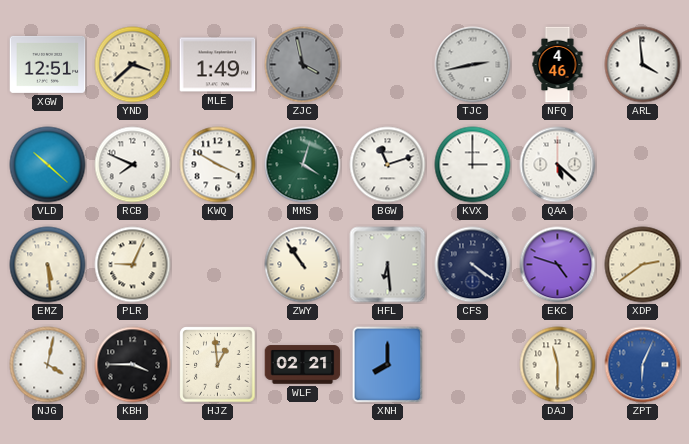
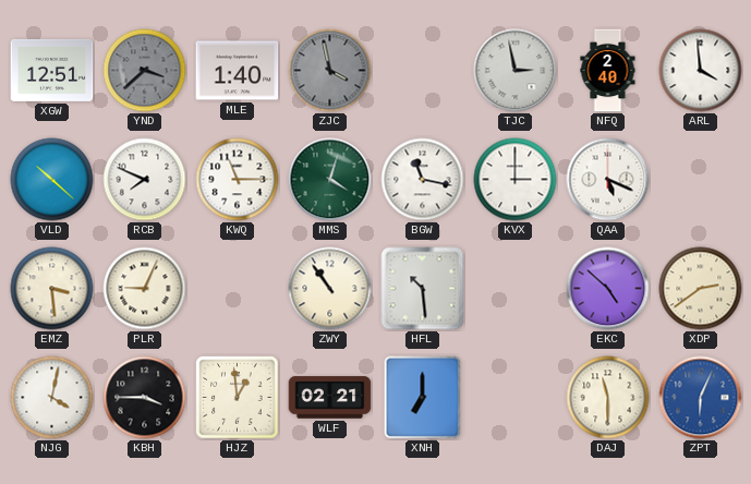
YND dial: cream -> grey (145, 71)
MLE: 1:49 -> 1:40 (238, 71)
TJC: 2:43 -> 2:58 (516, 71)
NFQ: 4:46 -> 2:40 (608, 71)
KWQ: 3:50 -> 11:15 (238, 180)
BGW: 11:12 -> 11:17 (423, 180)
QAA: 5:22 -> 5:19 (608, 180)
EMZ: 5:29 -> 3:29 (52, 289)
HFL: 6:29 -> 10:29 (423, 289)
CFS: 4:21 -> none (473, 265)
EKC: 4:48 -> 4:52 (608, 289)
XNH: 8:00 -> 7:00 (423, 398)
